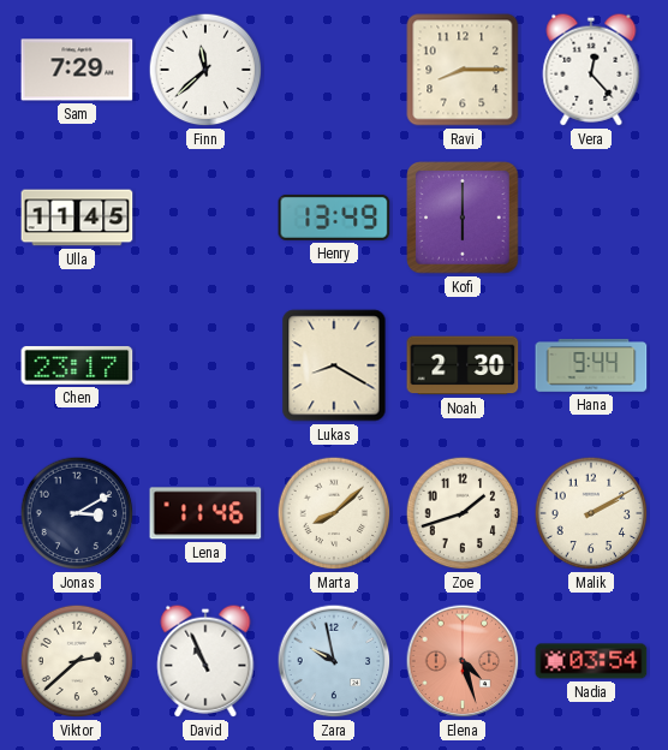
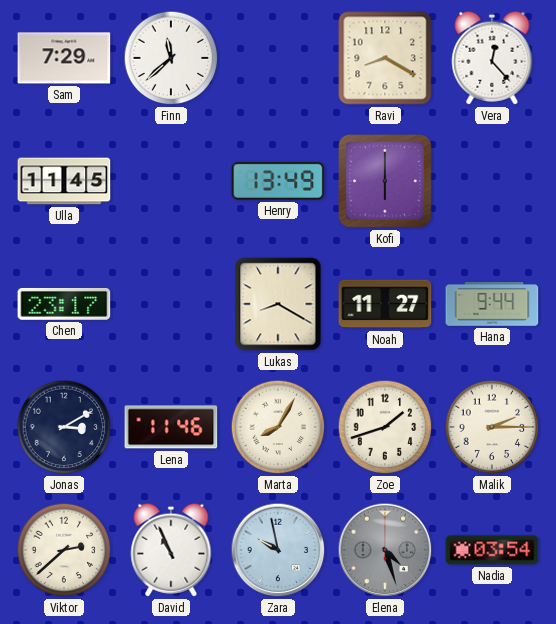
Ravi: 8:15 -> 8:20 (385, 58)
Noah: 2:30 -> 11:27 (385, 304)
Marta: 8:08 -> 8:05 (278, 427)
Malik: 2:10 -> 2:15 (492, 427)
Elena dial: salmon -> grey (385, 550)
